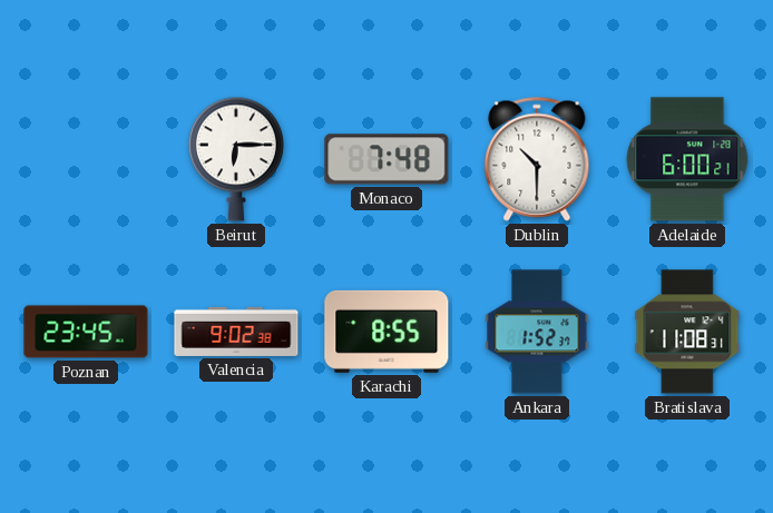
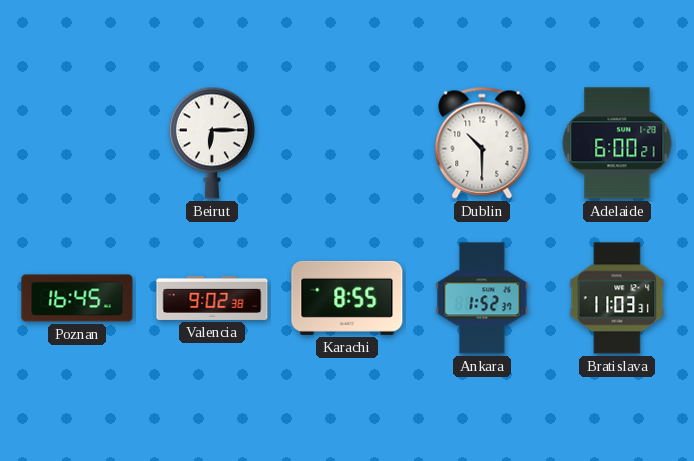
Monaco: 7:48 -> none (387, 159)
Poznan: 23:45 -> 16:45 (77, 298)
Bratislava: 11:08 -> 11:03 (617, 298)
